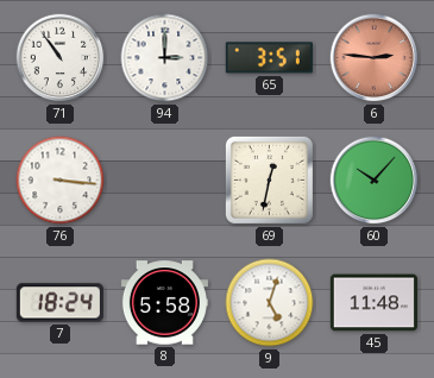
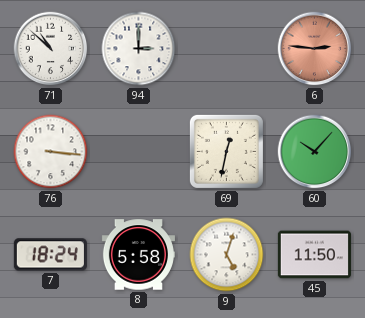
71: 10:54 -> 10:52 (51, 49)
65: 3:51 -> none (269, 58)
45: 11:48 -> 11:50 (314, 255)
